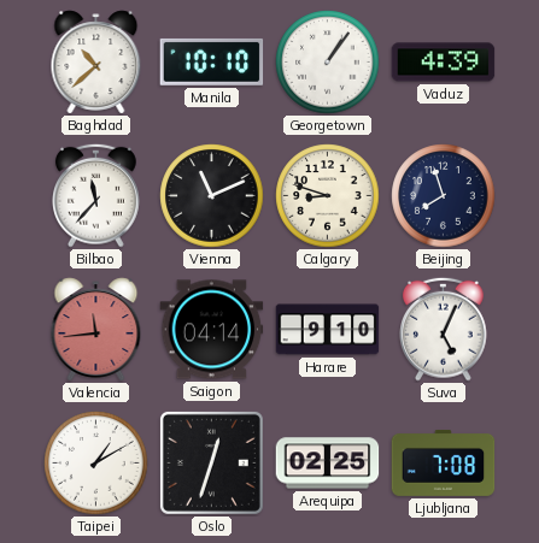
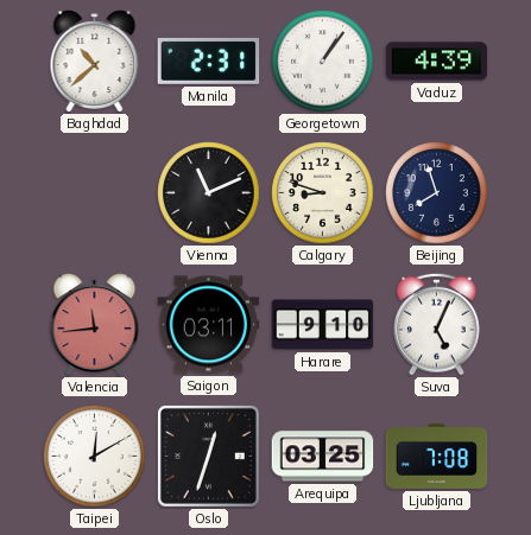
Manila: 10:10 -> 2:31 (209, 60)
Bilbao: 11:37 -> none (96, 195)
Saigon: 04:14 -> 03:11 (209, 325)
Taipei: 1:10 -> 12:10 (95, 457)
Arequipa: 02:25 -> 03:25 (323, 457)
